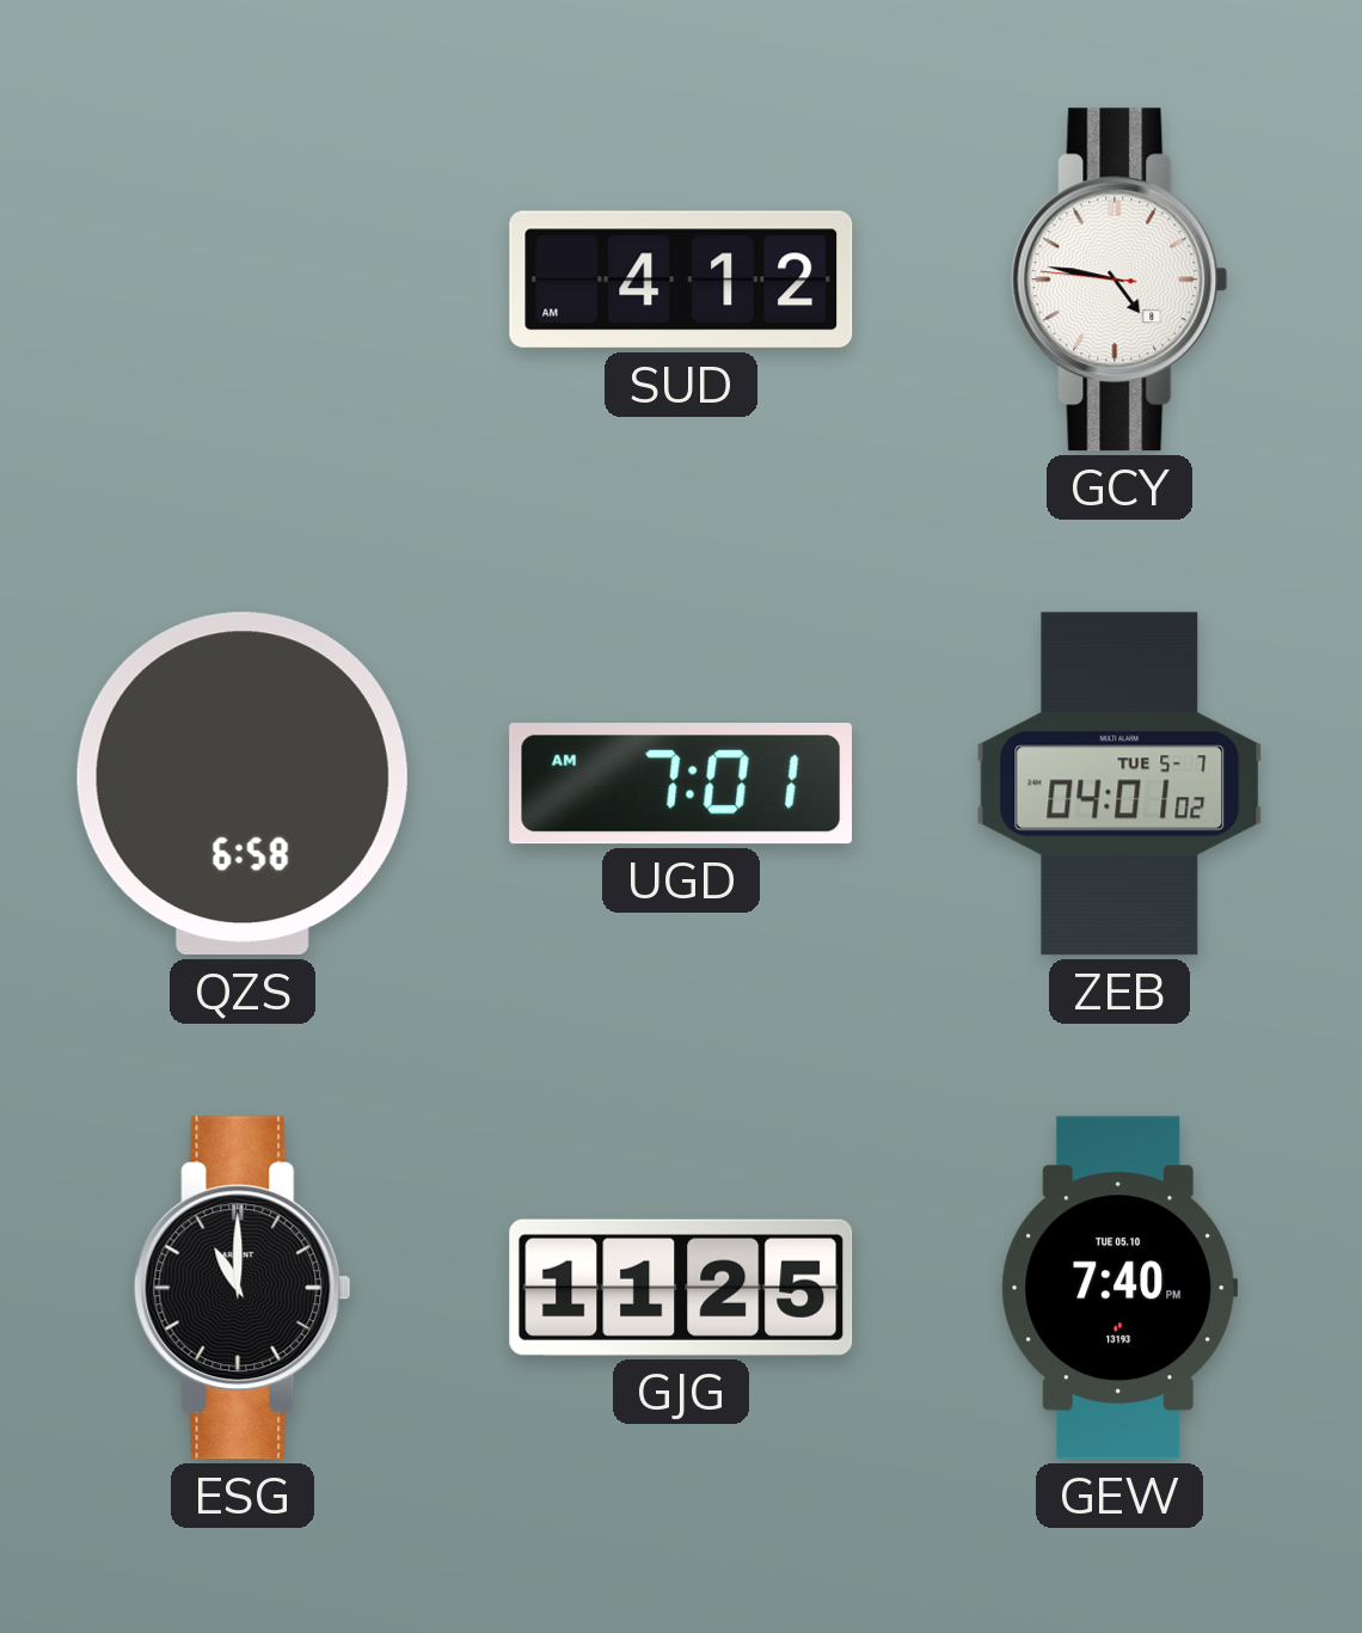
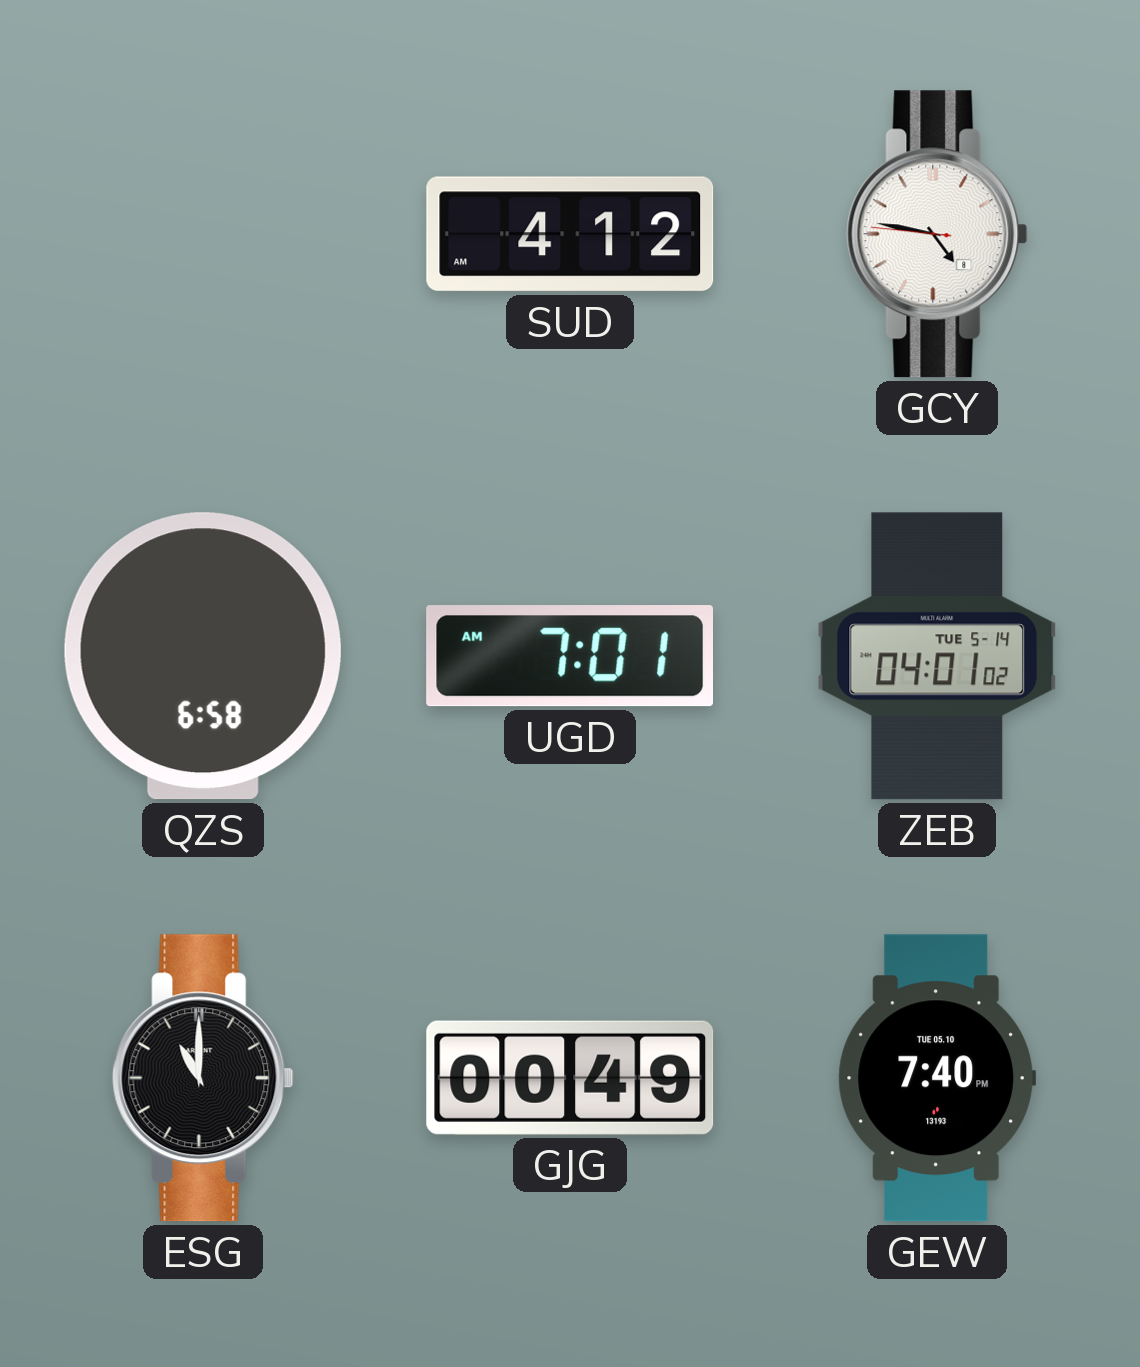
ZEB date: TUE 5-7 -> TUE 5-14 (937, 656)
GJG: 11:25 -> 00:49 (570, 1078)
